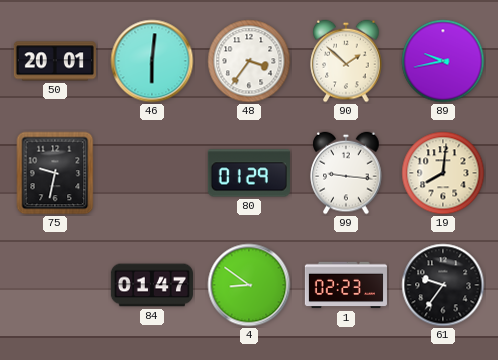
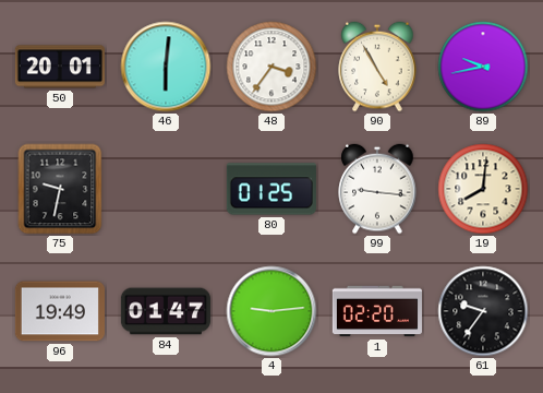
90: 1:52 -> 4:55 (377, 67)
80: 01:29 -> 01:25 (271, 189)
96: none -> 19:49 (60, 311)
4: 8:51 -> 9:14 (271, 311)
1: 02:23 -> 02:20 (377, 311)
